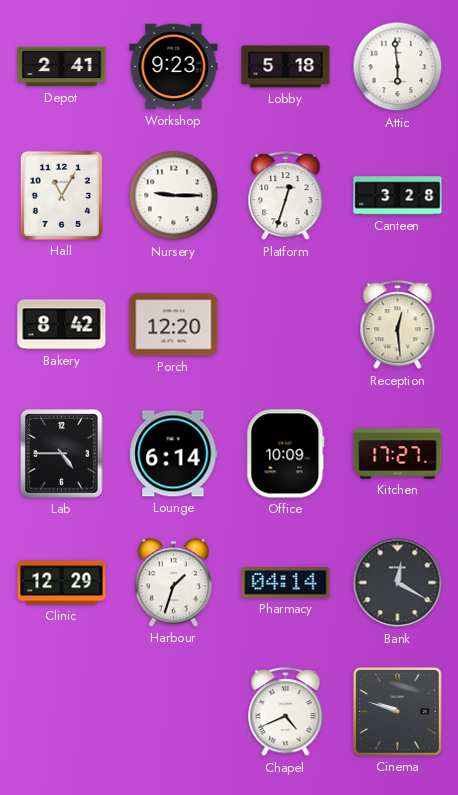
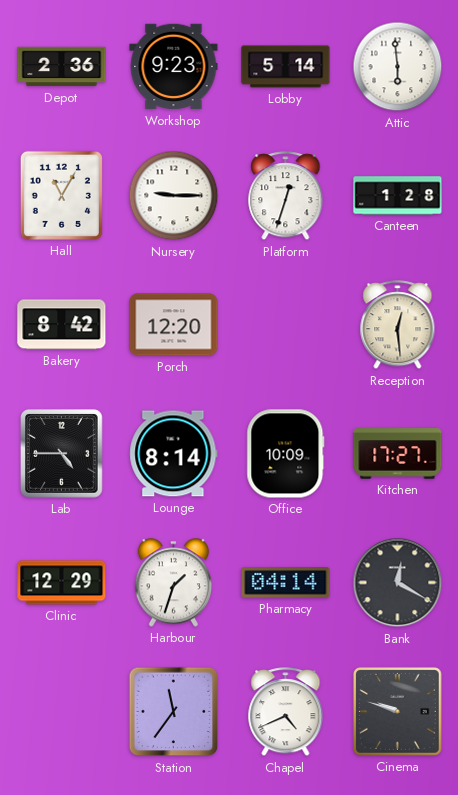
Depot: 2:41 -> 2:36 (62, 67)
Lobby: 5:18 -> 5:14 (286, 67)
Canteen: 3:28 -> 1:28 (398, 196)
Lounge: 6:14 -> 8:14 (174, 454)
Station: none -> 11:36 (174, 712)
